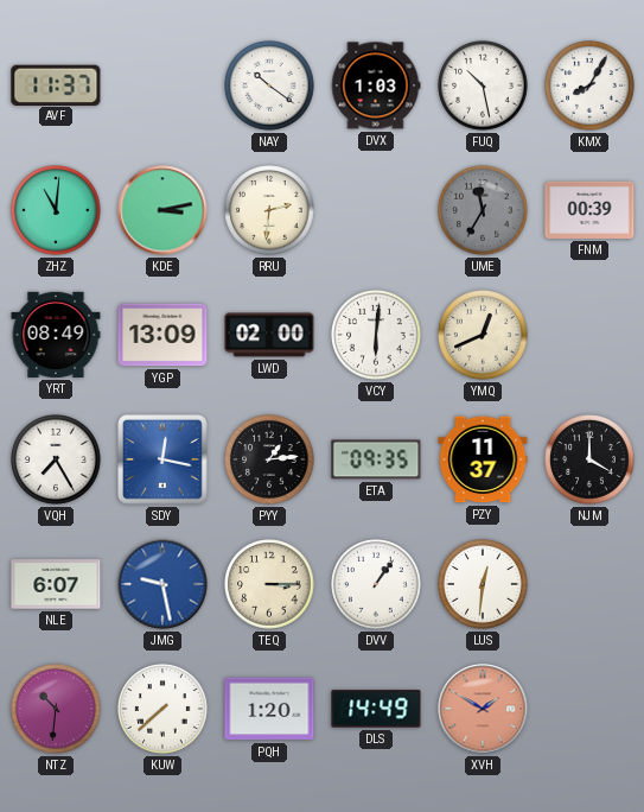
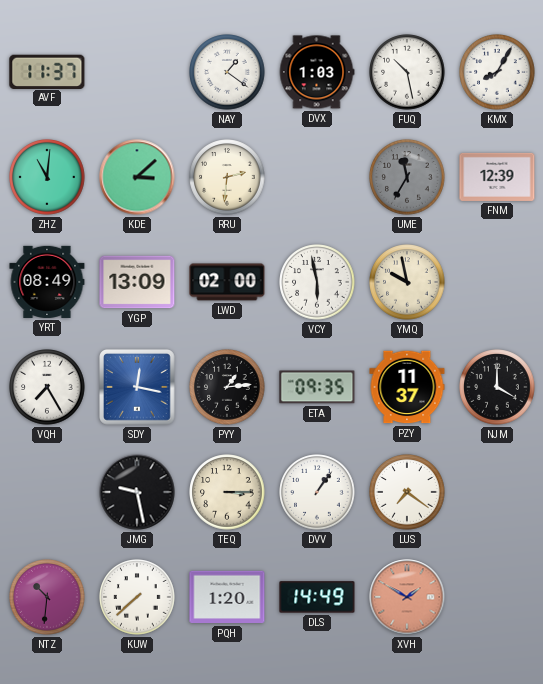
NAY: 10:21 -> 1:21 (227, 72)
KDE: 3:13 -> 3:08 (137, 177)
FNM: 00:39 -> 12:39 (497, 177)
VCY: 6:01 -> 5:58 (317, 282)
YMQ: 12:41 -> 9:58 (407, 282)
NLE: 6:07 -> none (56, 584)
JMG dial: blue -> black (137, 492)
LUS: 12:31 -> 7:21 (407, 492)
